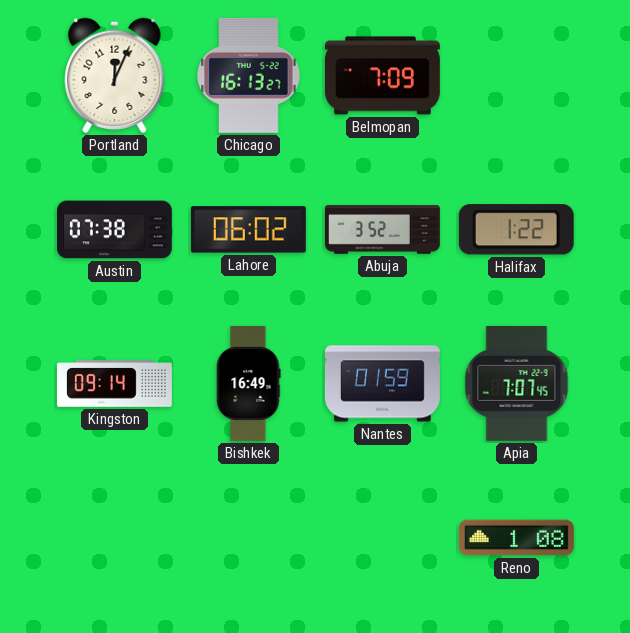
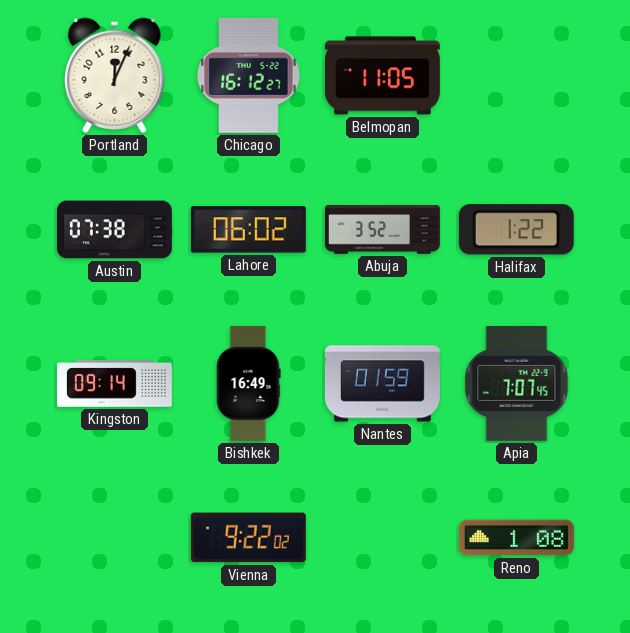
Chicago: 16:13 -> 16:12 (249, 75)
Belmopan: 7:09 -> 11:05 (382, 76)
Vienna: none -> 9:22 (248, 538)
